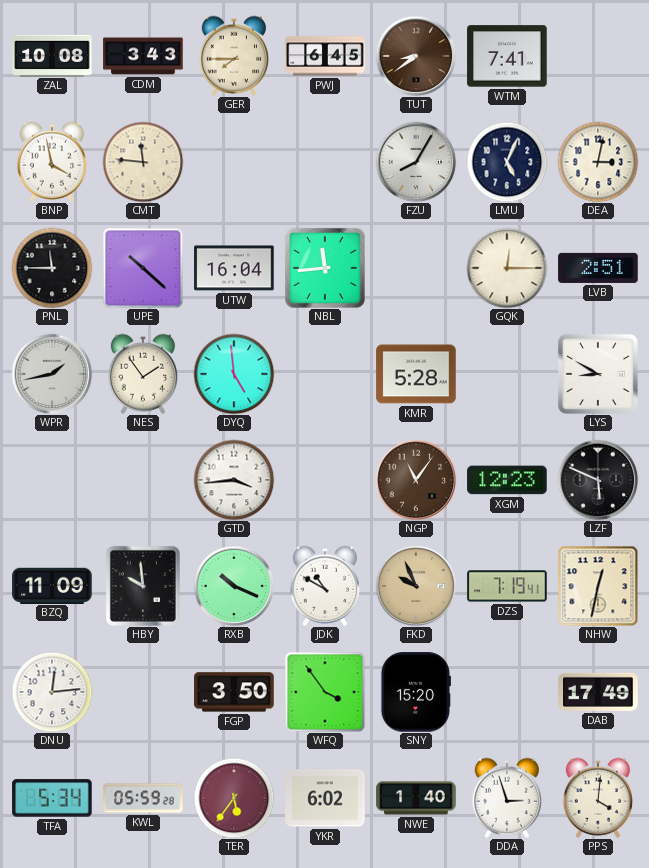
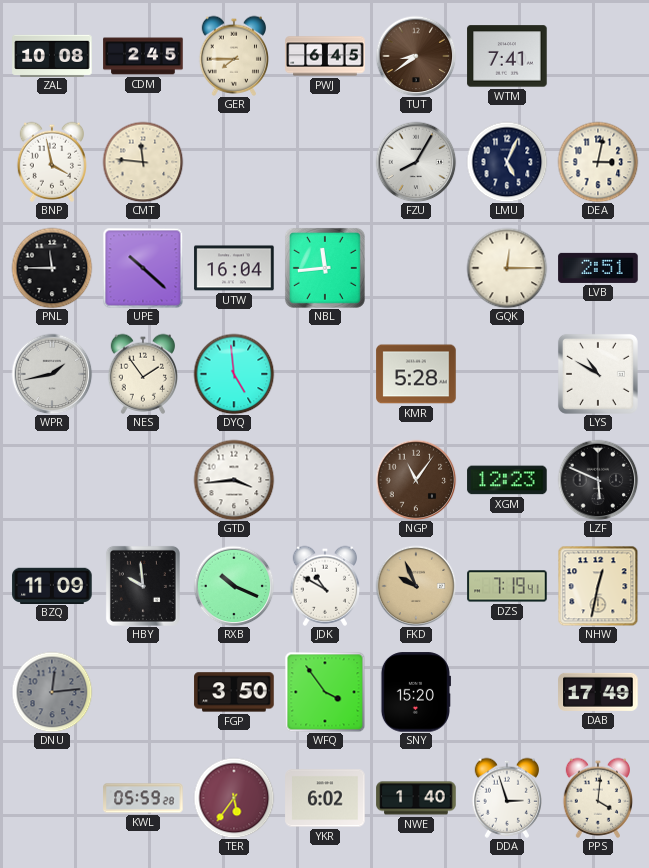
CDM: 3:43 -> 2:45 (143, 56)
LYS: 8:50 -> 10:50 (598, 374)
DNU dial: white -> grey (52, 692)
TFA: 5:34 -> none (52, 798)
